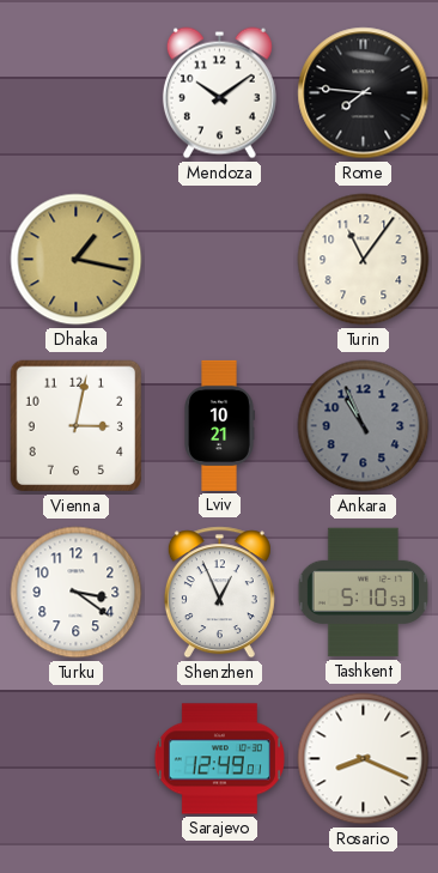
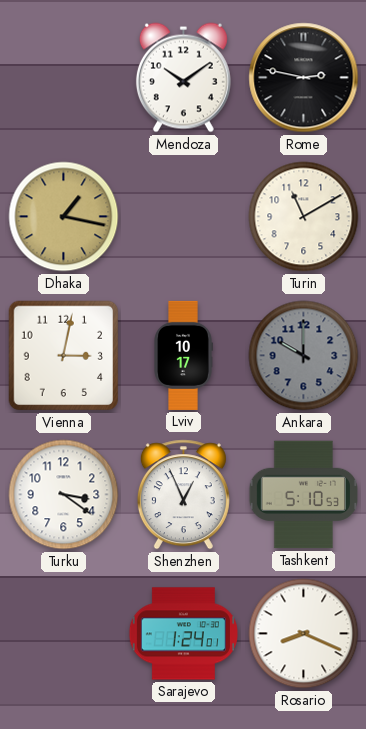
Rome: 7:46 -> 2:47 (304, 78)
Turin: 11:06 -> 11:10 (304, 217)
Lviv: 10:21 -> 10:17 (183, 355)
Ankara: 10:56 -> 10:00 (304, 356)
Sarajevo: 12:49 -> 1:24 (183, 634)
